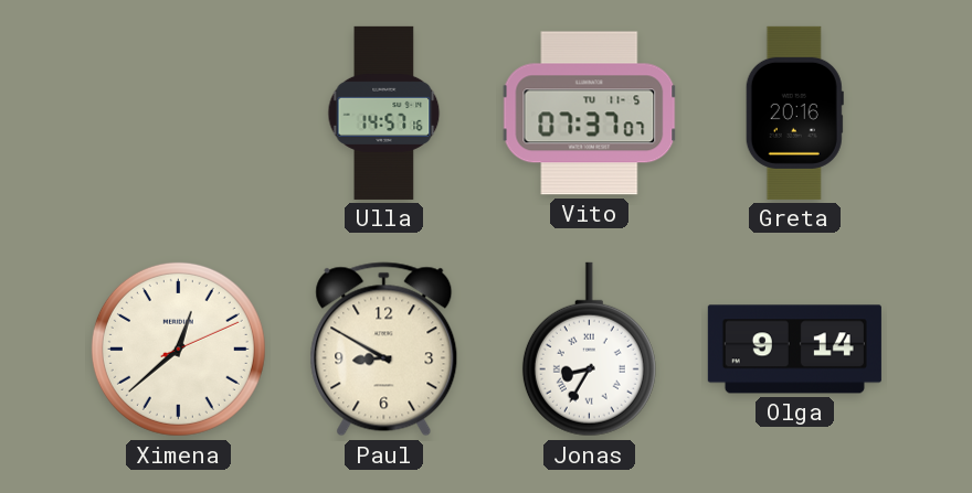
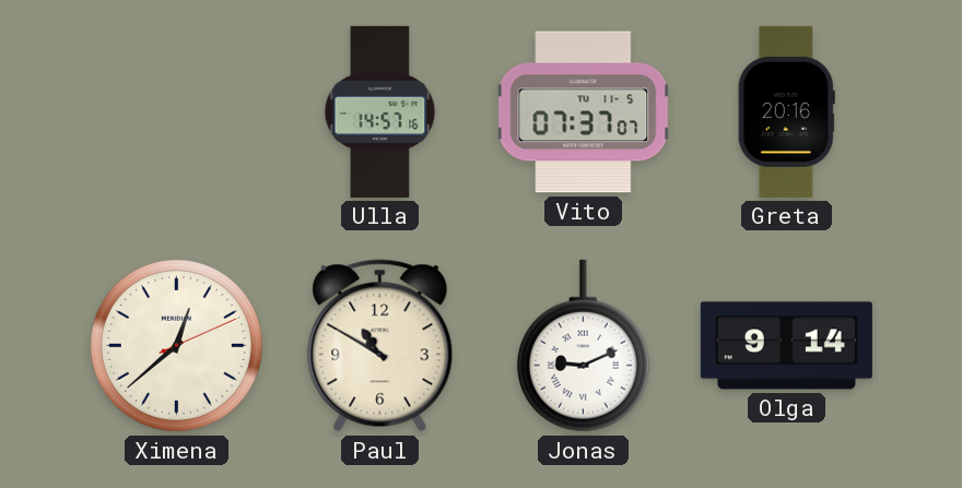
Paul: 8:50 -> 10:50 (380, 346)
Jonas: 8:35 -> 9:11 (583, 346)
